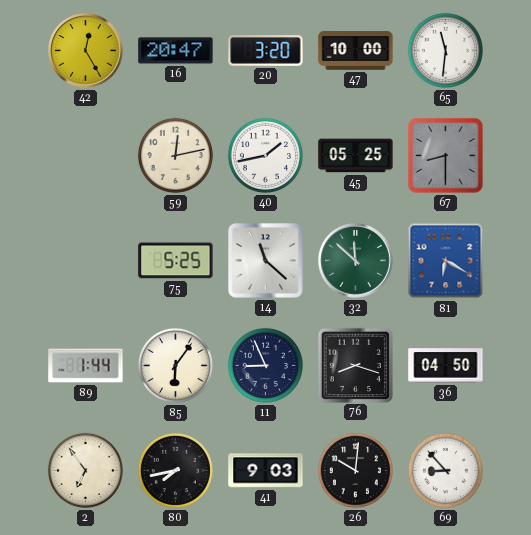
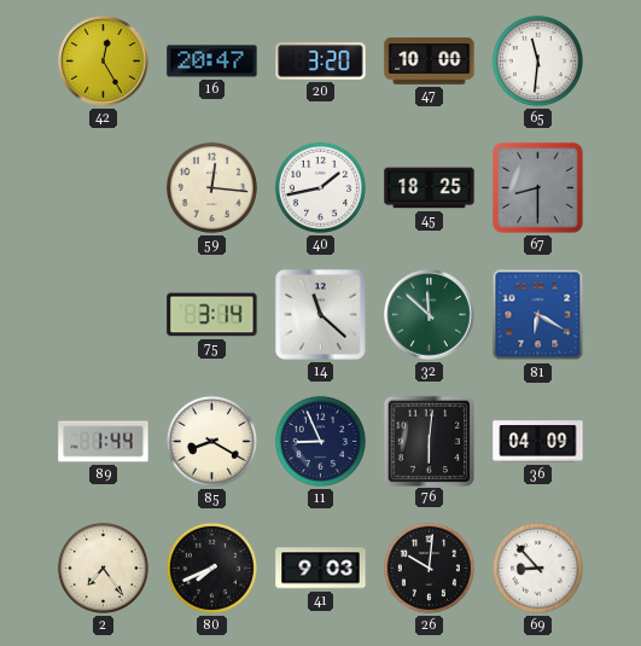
59: 12:13 -> 12:16 (211, 187)
45: 05:25 -> 18:25 (430, 188)
75: 5:25 -> 3:14 (212, 315)
85: 6:06 -> 8:20 (211, 441)
76: 8:18 -> 6:01 (429, 441)
36: 04:50 -> 04:09 (538, 442)
2: 6:54 -> 7:24 (103, 568)
80: 7:43 -> 7:41 (211, 568)
